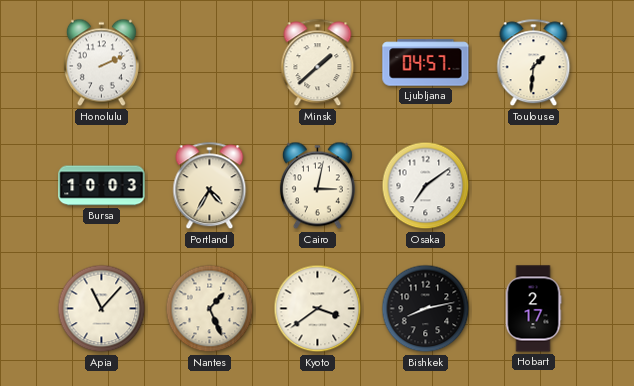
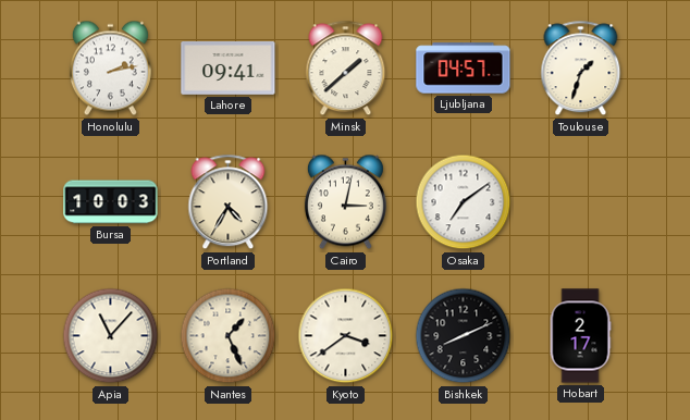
Honolulu: 2:11 -> 2:13 (110, 69)
Lahore: none -> 09:41 (229, 69)
Toulouse: 1:31 -> 1:33 (581, 69)
Bishkek: 8:13 -> 8:11 (464, 336)
